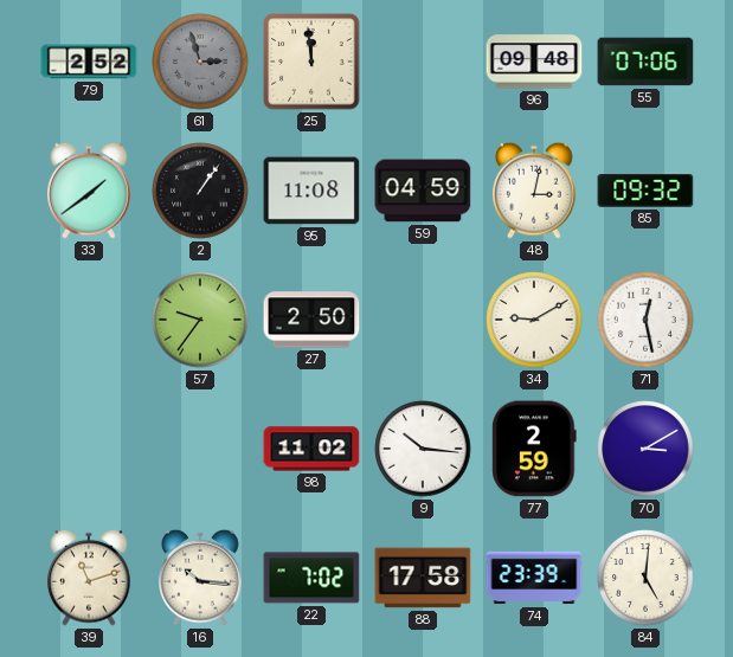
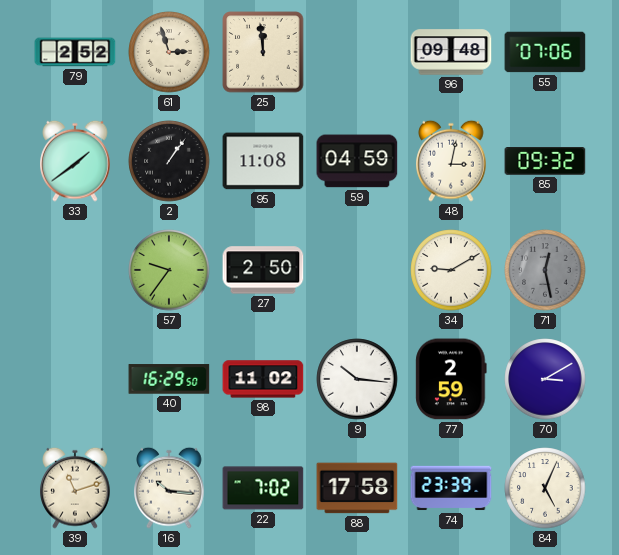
61 dial: grey -> cream (169, 52)
71 dial: white -> grey (545, 270)
40: none -> 16:29 (169, 379)
84: 5:01 -> 5:04 (545, 488)
